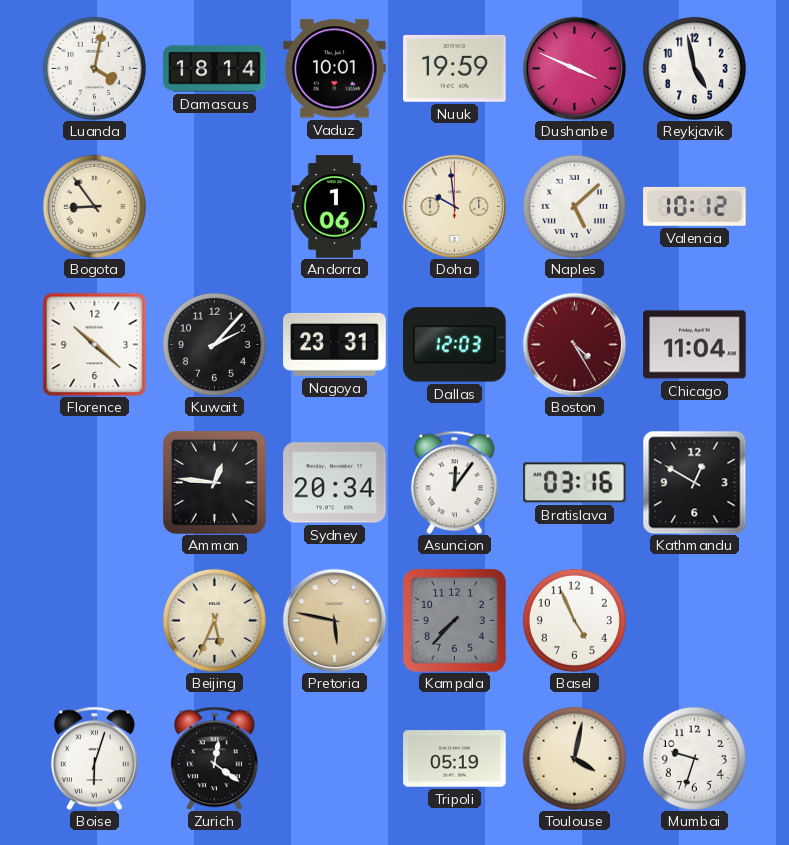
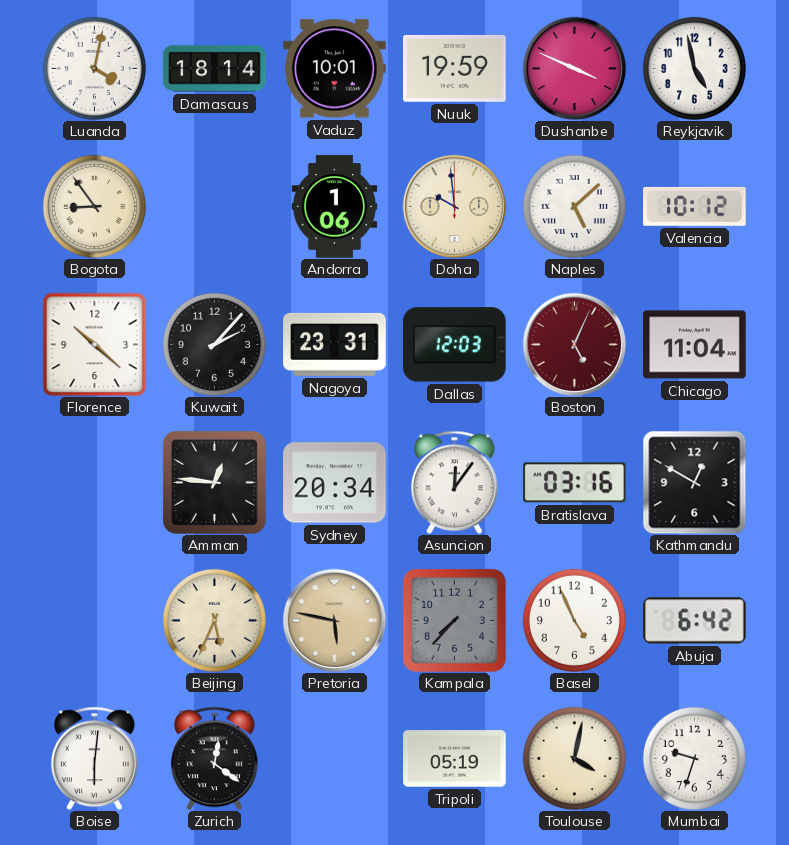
Boston: 4:25 -> 5:04 (574, 344)
Abuja: none -> 6:42 (695, 621)
Boise: 6:03 -> 6:01 (94, 758)
